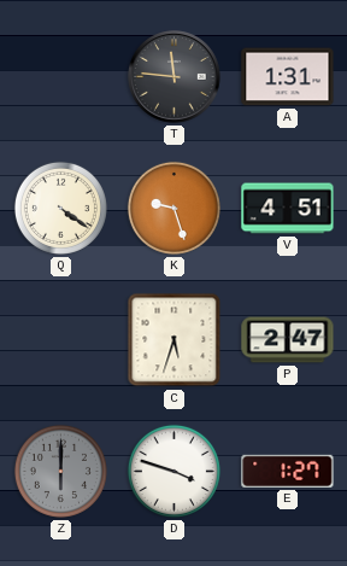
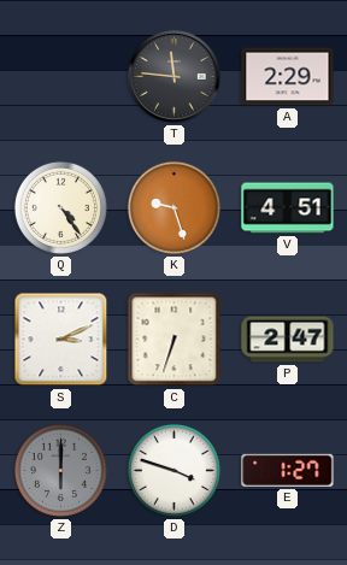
A: 1:31 -> 2:29 (288, 77)
Q: 4:21 -> 4:24 (60, 207)
S: none -> 3:11 (61, 340)
C: 5:33 -> 6:33 (175, 340)
